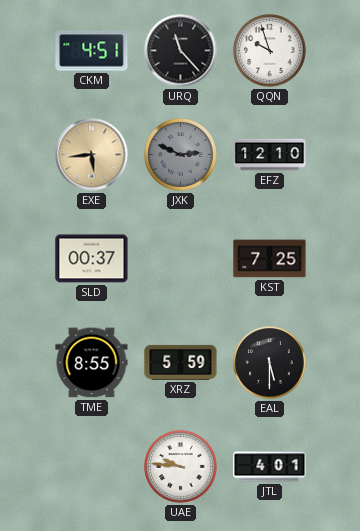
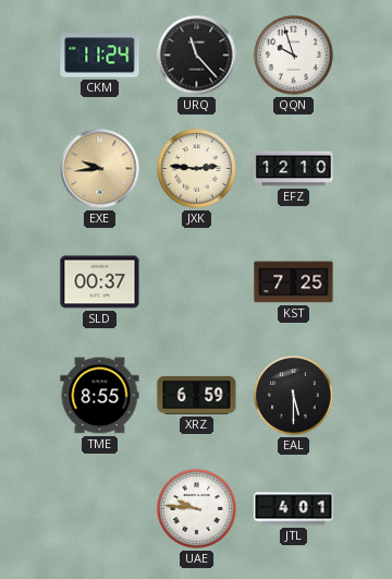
CKM: 4:51 -> 11:24 (100, 56)
EXE: 5:44 -> 9:44 (100, 169)
JXK: 2:49 -> 2:46 (197, 169)
JXK dial: grey -> cream (197, 169)
XRZ: 5:59 -> 6:59 (197, 395)
